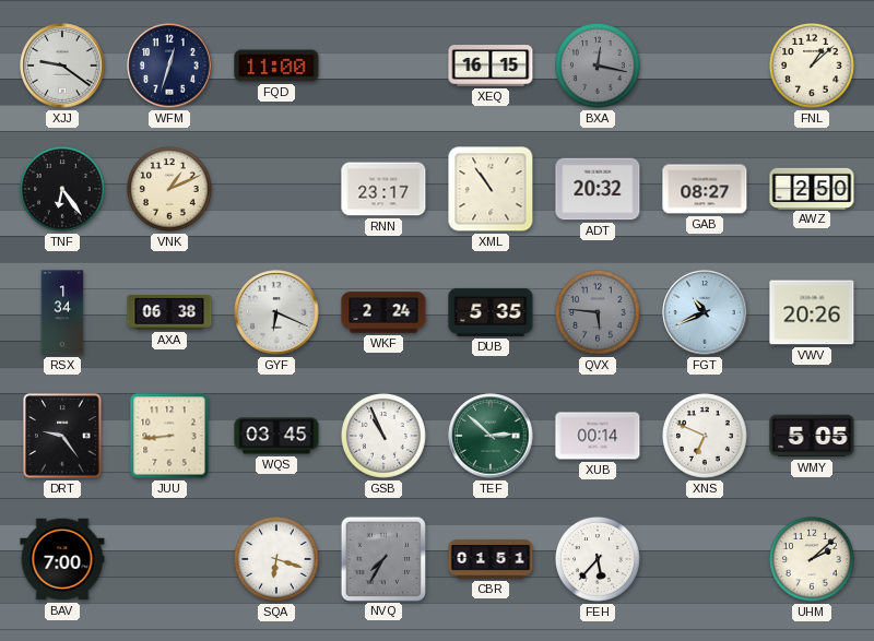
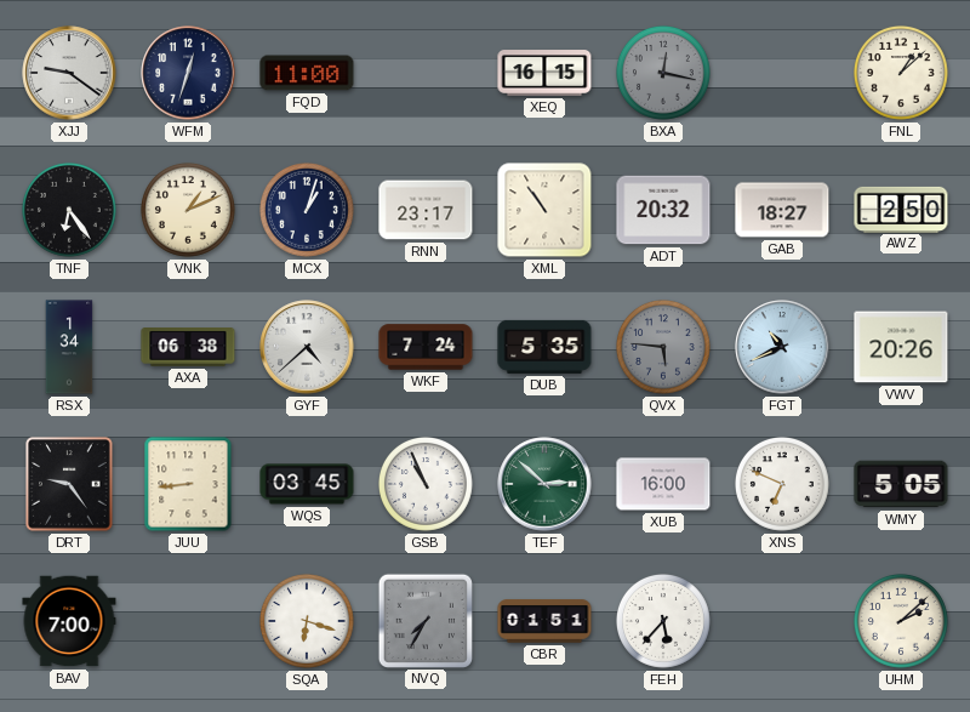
MCX: none -> 1:03 (308, 211)
GAB: 08:27 -> 18:27 (782, 210)
GYF: 6:19 -> 4:38 (307, 347)
WKF: 2:24 -> 7:24 (426, 347)
XUB: 00:14 -> 16:00 (663, 484)
